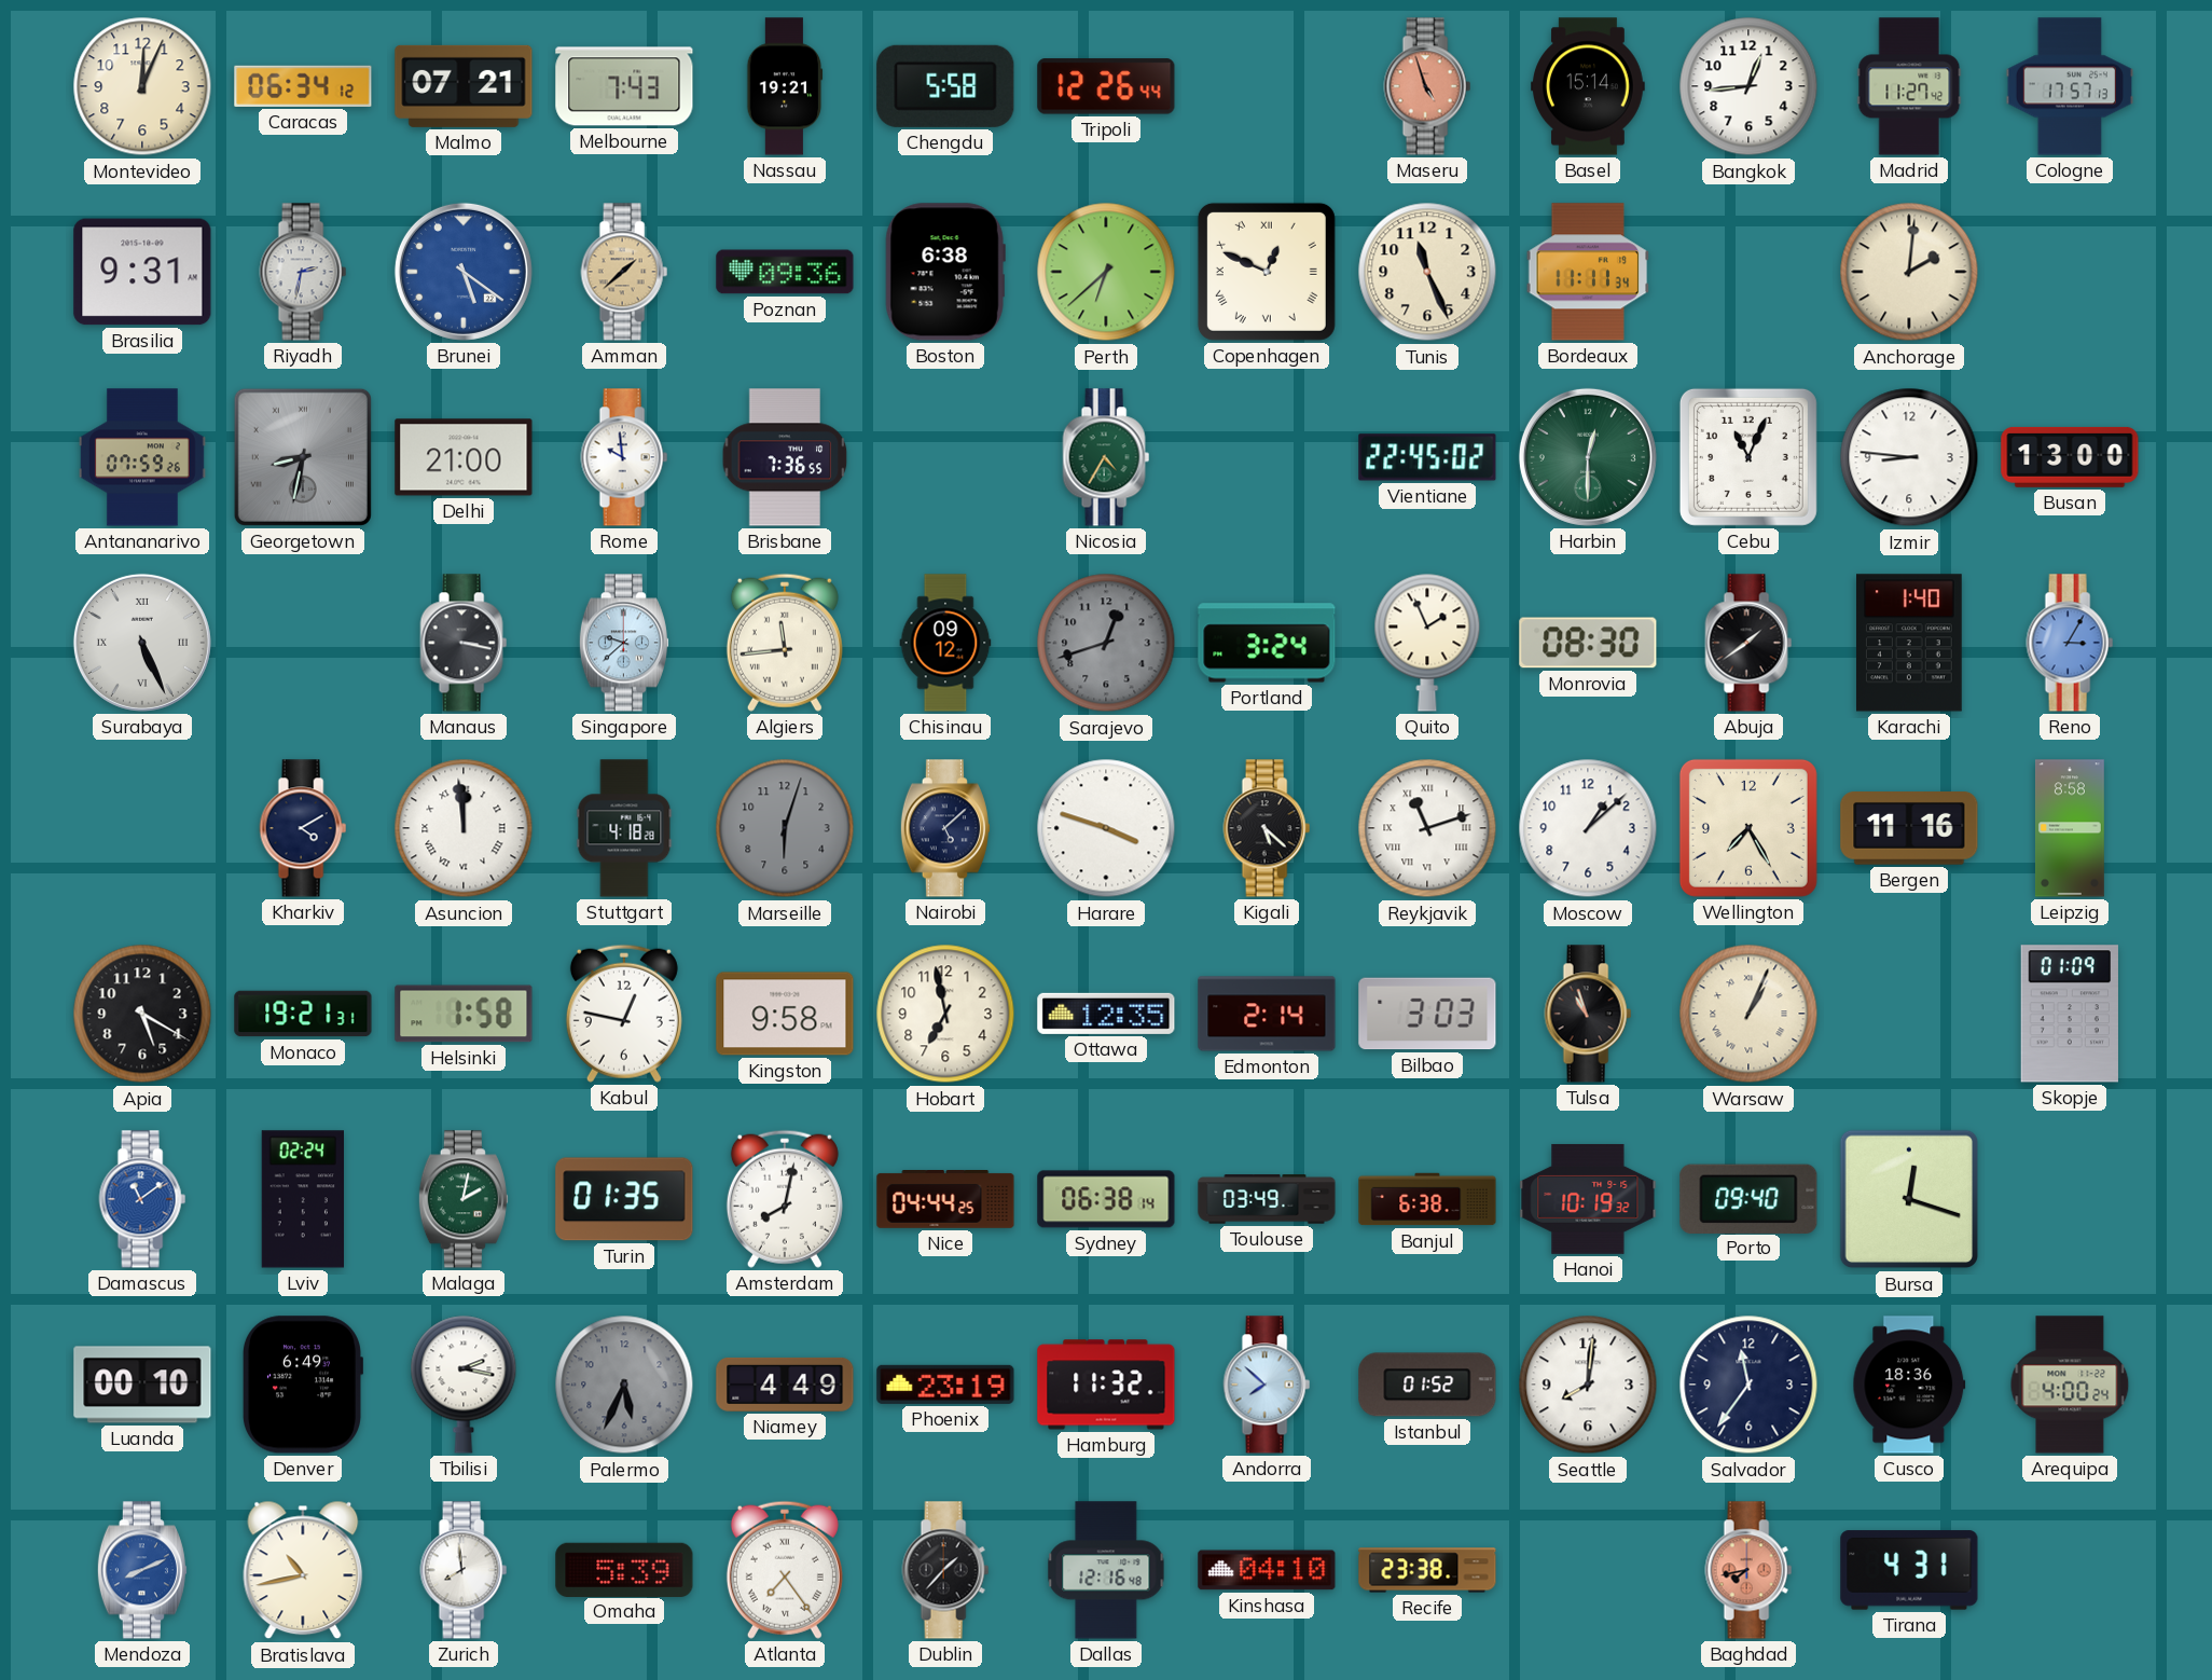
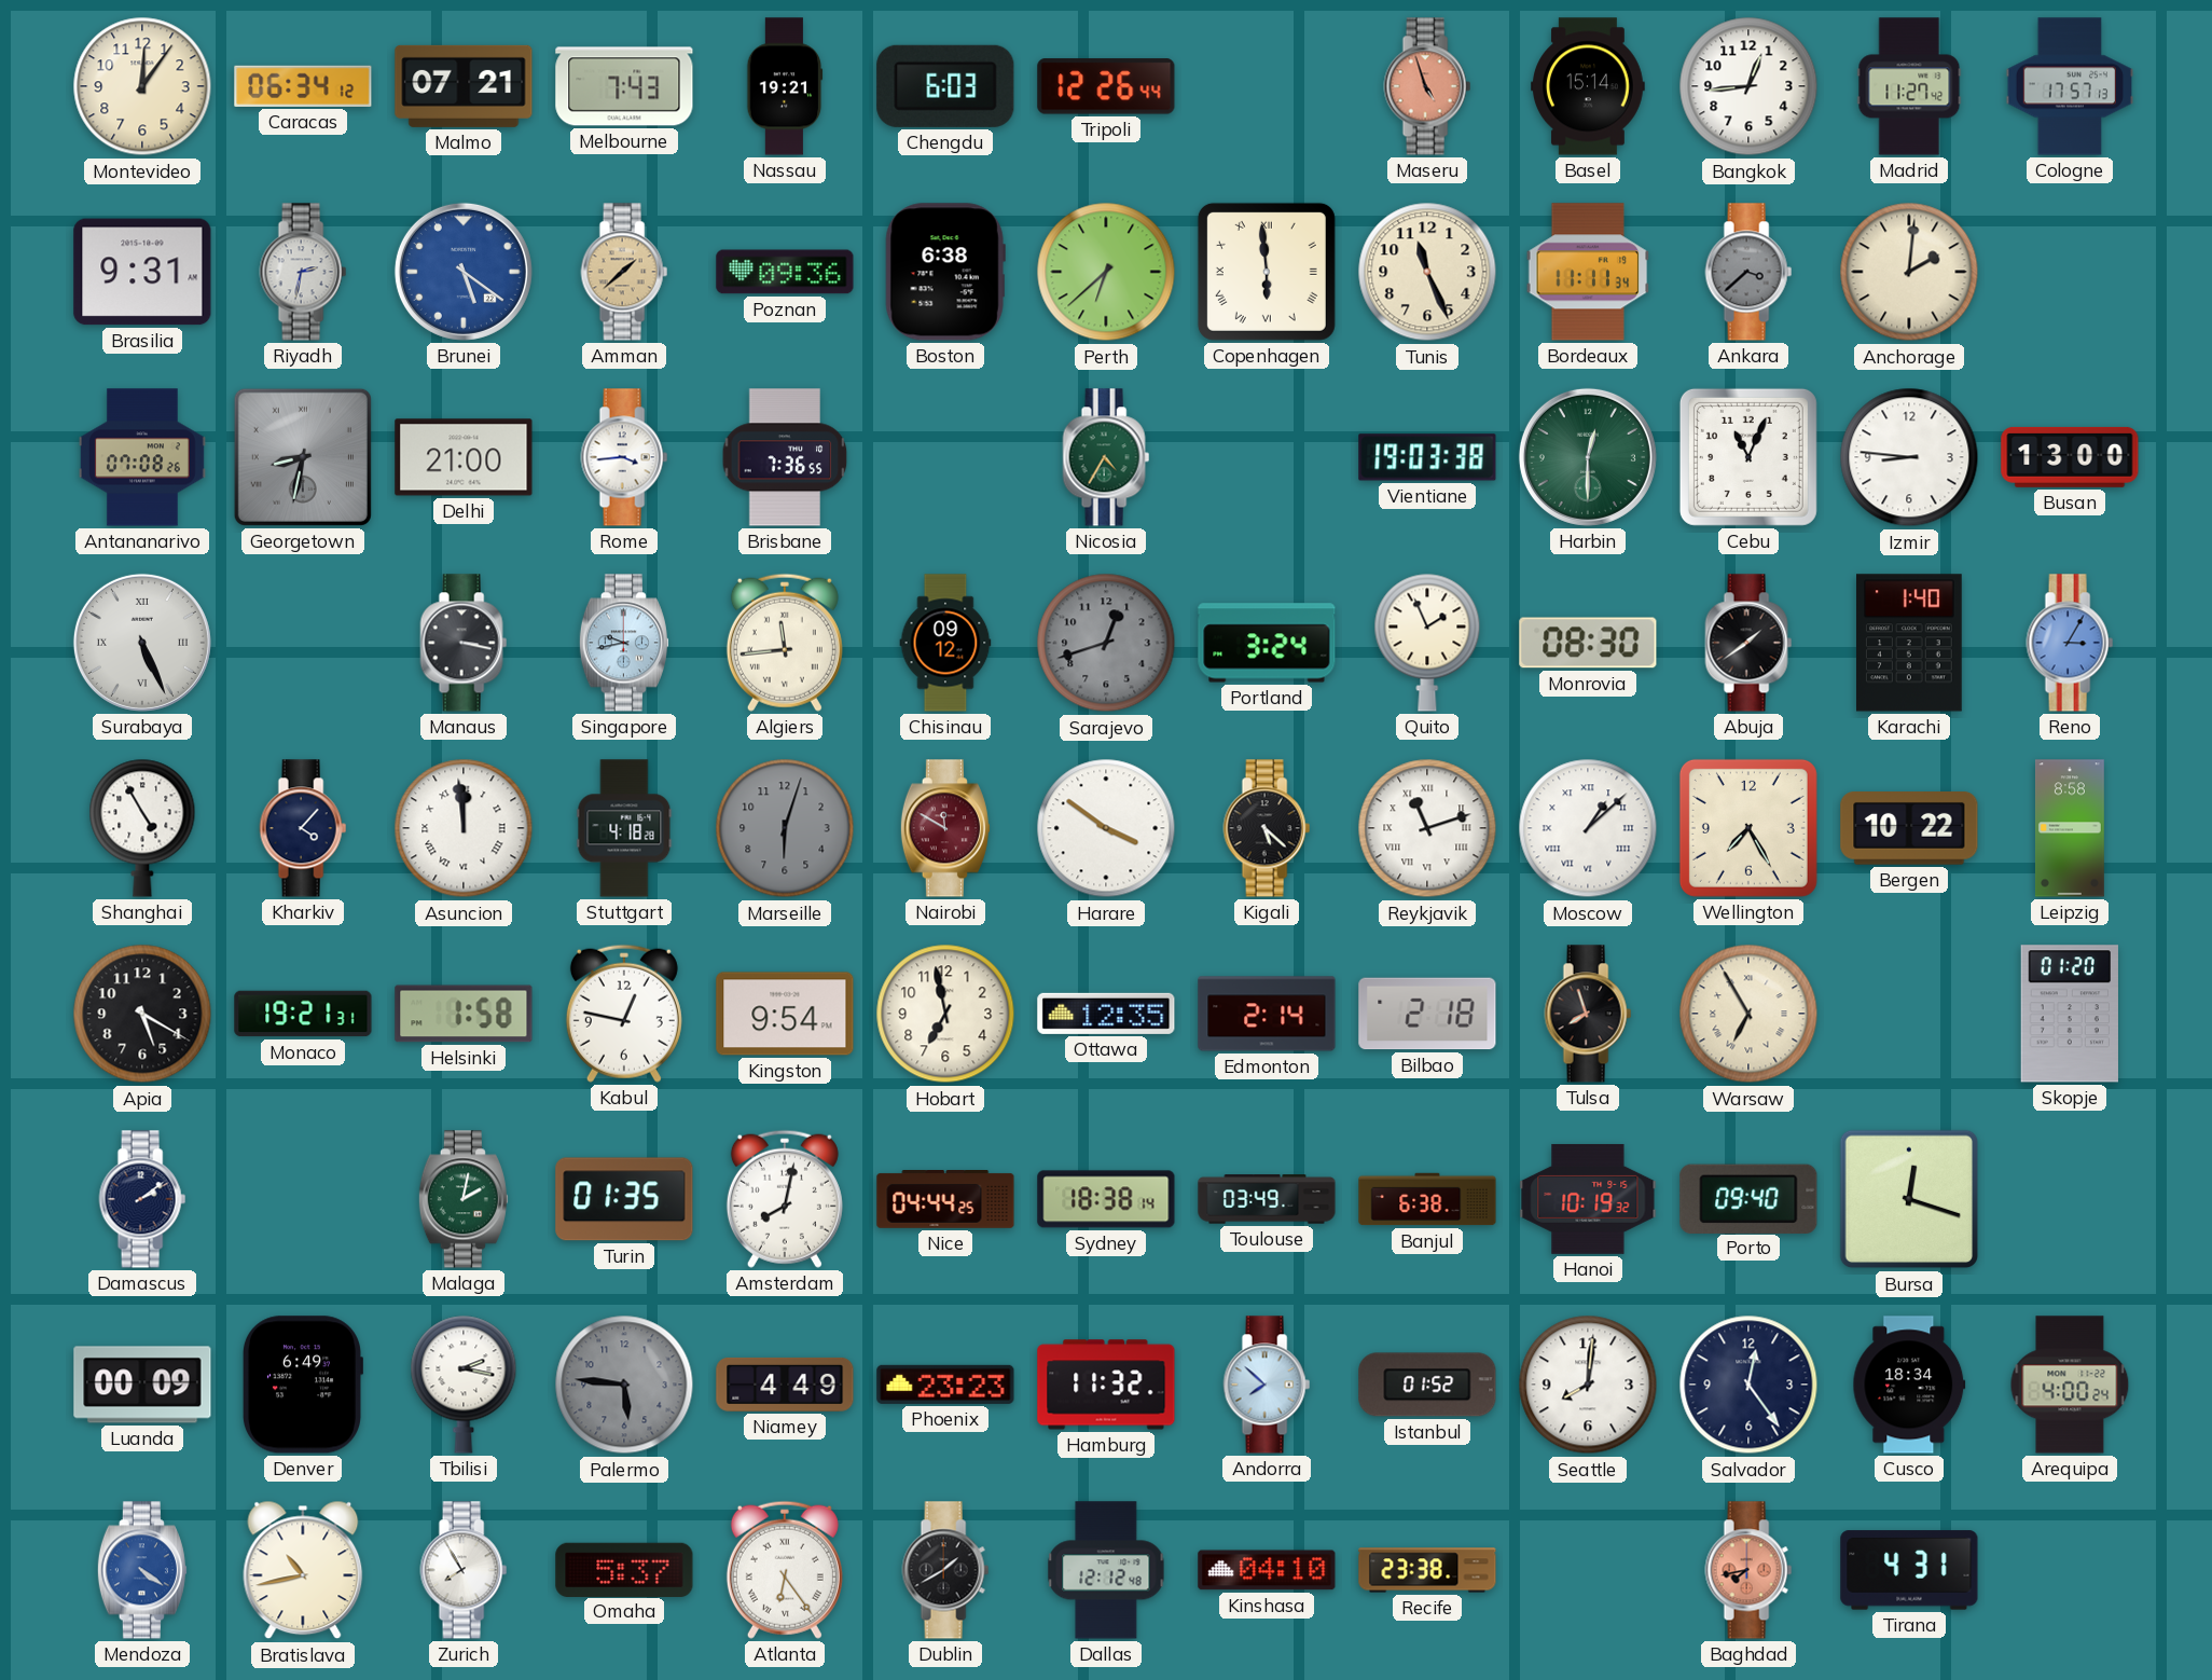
Montevideo: 12:04 -> 12:06 (142, 86)
Chengdu: 5:58 -> 6:03 (945, 86)
Copenhagen: 12:49 -> 5:59 (1267, 272)
Ankara: none -> 3:38 (1748, 272)
Antananarivo: 07:59 -> 07:08 (142, 457)
Rome: 9:59 -> 3:44 (624, 457)
Vientiane: 22:45 -> 19:03 (1427, 457)
Singapore: 9:38 -> 9:43 (624, 643)
Shanghai: none -> 4:55 (142, 828)
Kharkiv: 4:10 -> 4:07 (303, 828)
Nairobi: 5:08 -> 11:50 (945, 828)
Nairobi dial: navy -> burgundy (945, 828)
Harare: 3:48 -> 3:51 (1106, 828)
Moscow numerals: Arabic -> Roman (1588, 828)
Bergen: 11:16 -> 10:22 (1909, 829)
Kingston: 9:58 -> 9:54 (785, 1014)
Bilbao: 3:03 -> 2:18 (1427, 1014)
Tulsa: 10:57 -> 7:57 (1588, 1014)
Warsaw: 1:04 -> 6:55 (1748, 1014)
Skopje: 01:09 -> 01:20 (2069, 1014)
Damascus: 11:09 -> 2:09 (142, 1199)
Damascus dial: blue -> navy (142, 1199)
Lviv: 02:24 -> none (302, 1199)
Sydney: 06:38 -> 18:38 (1106, 1199)
Luanda: 00:10 -> 00:09 (142, 1385)
Palermo: 5:34 -> 5:46 (624, 1385)
Phoenix: 23:19 -> 23:23 (945, 1385)
Salvador: 11:36 -> 12:24 (1748, 1385)
Cusco: 18:36 -> 18:34 (1909, 1385)
Mendoza: 8:11 -> 4:21 (142, 1570)
Zurich: 7:59 -> 7:55 (464, 1570)
Omaha: 5:39 -> 5:37 (624, 1569)
Atlanta: 7:24 -> 6:24 (785, 1570)
Dublin: 1:37 -> 1:40 (945, 1570)
Dallas: 12:16 -> 12:12 (1106, 1570)
